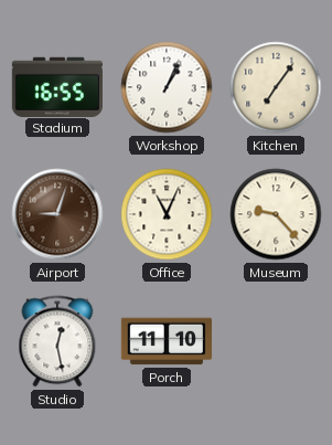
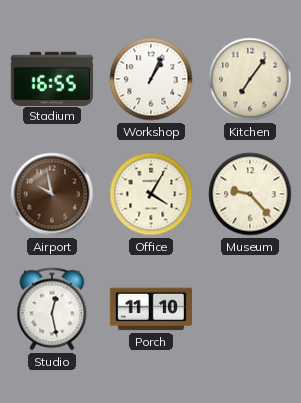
Airport: 9:03 -> 9:58 (52, 194)
Office: 11:04 -> 4:05 (151, 194)
